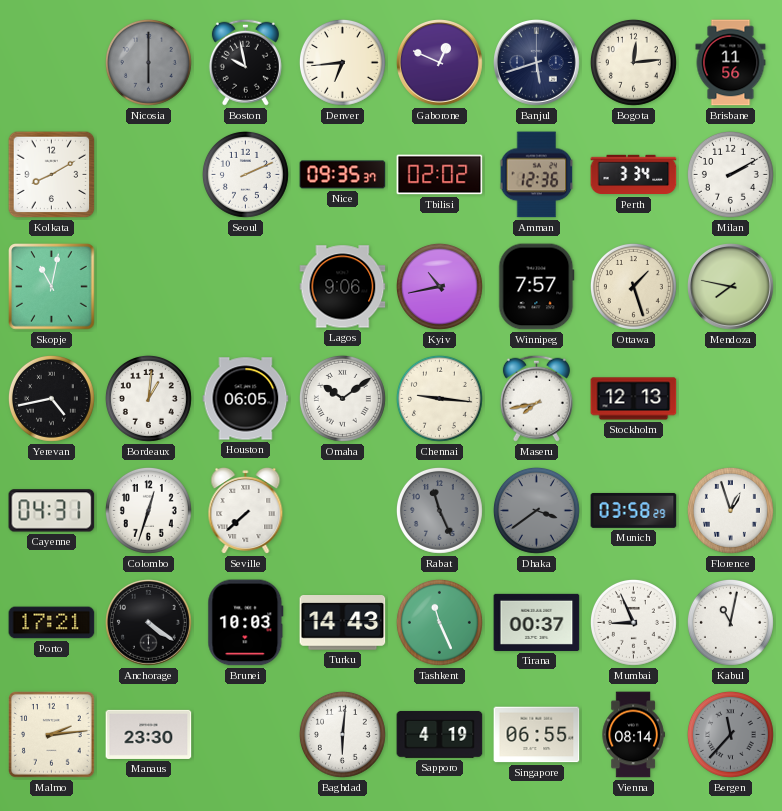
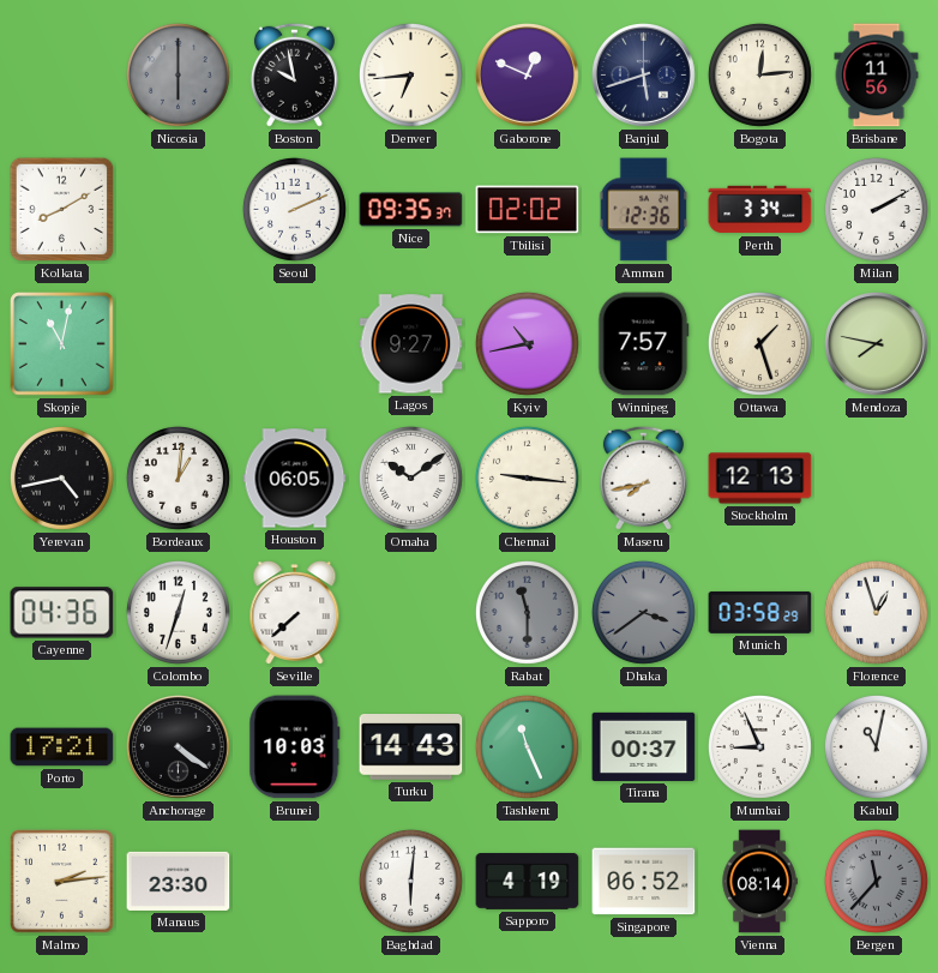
Lagos: 9:06 -> 9:27 (411, 344)
Cayenne: 04:31 -> 04:36 (62, 613)
Rabat: 11:26 -> 11:30 (527, 612)
Singapore: 06:55 -> 06:52 (644, 882)
